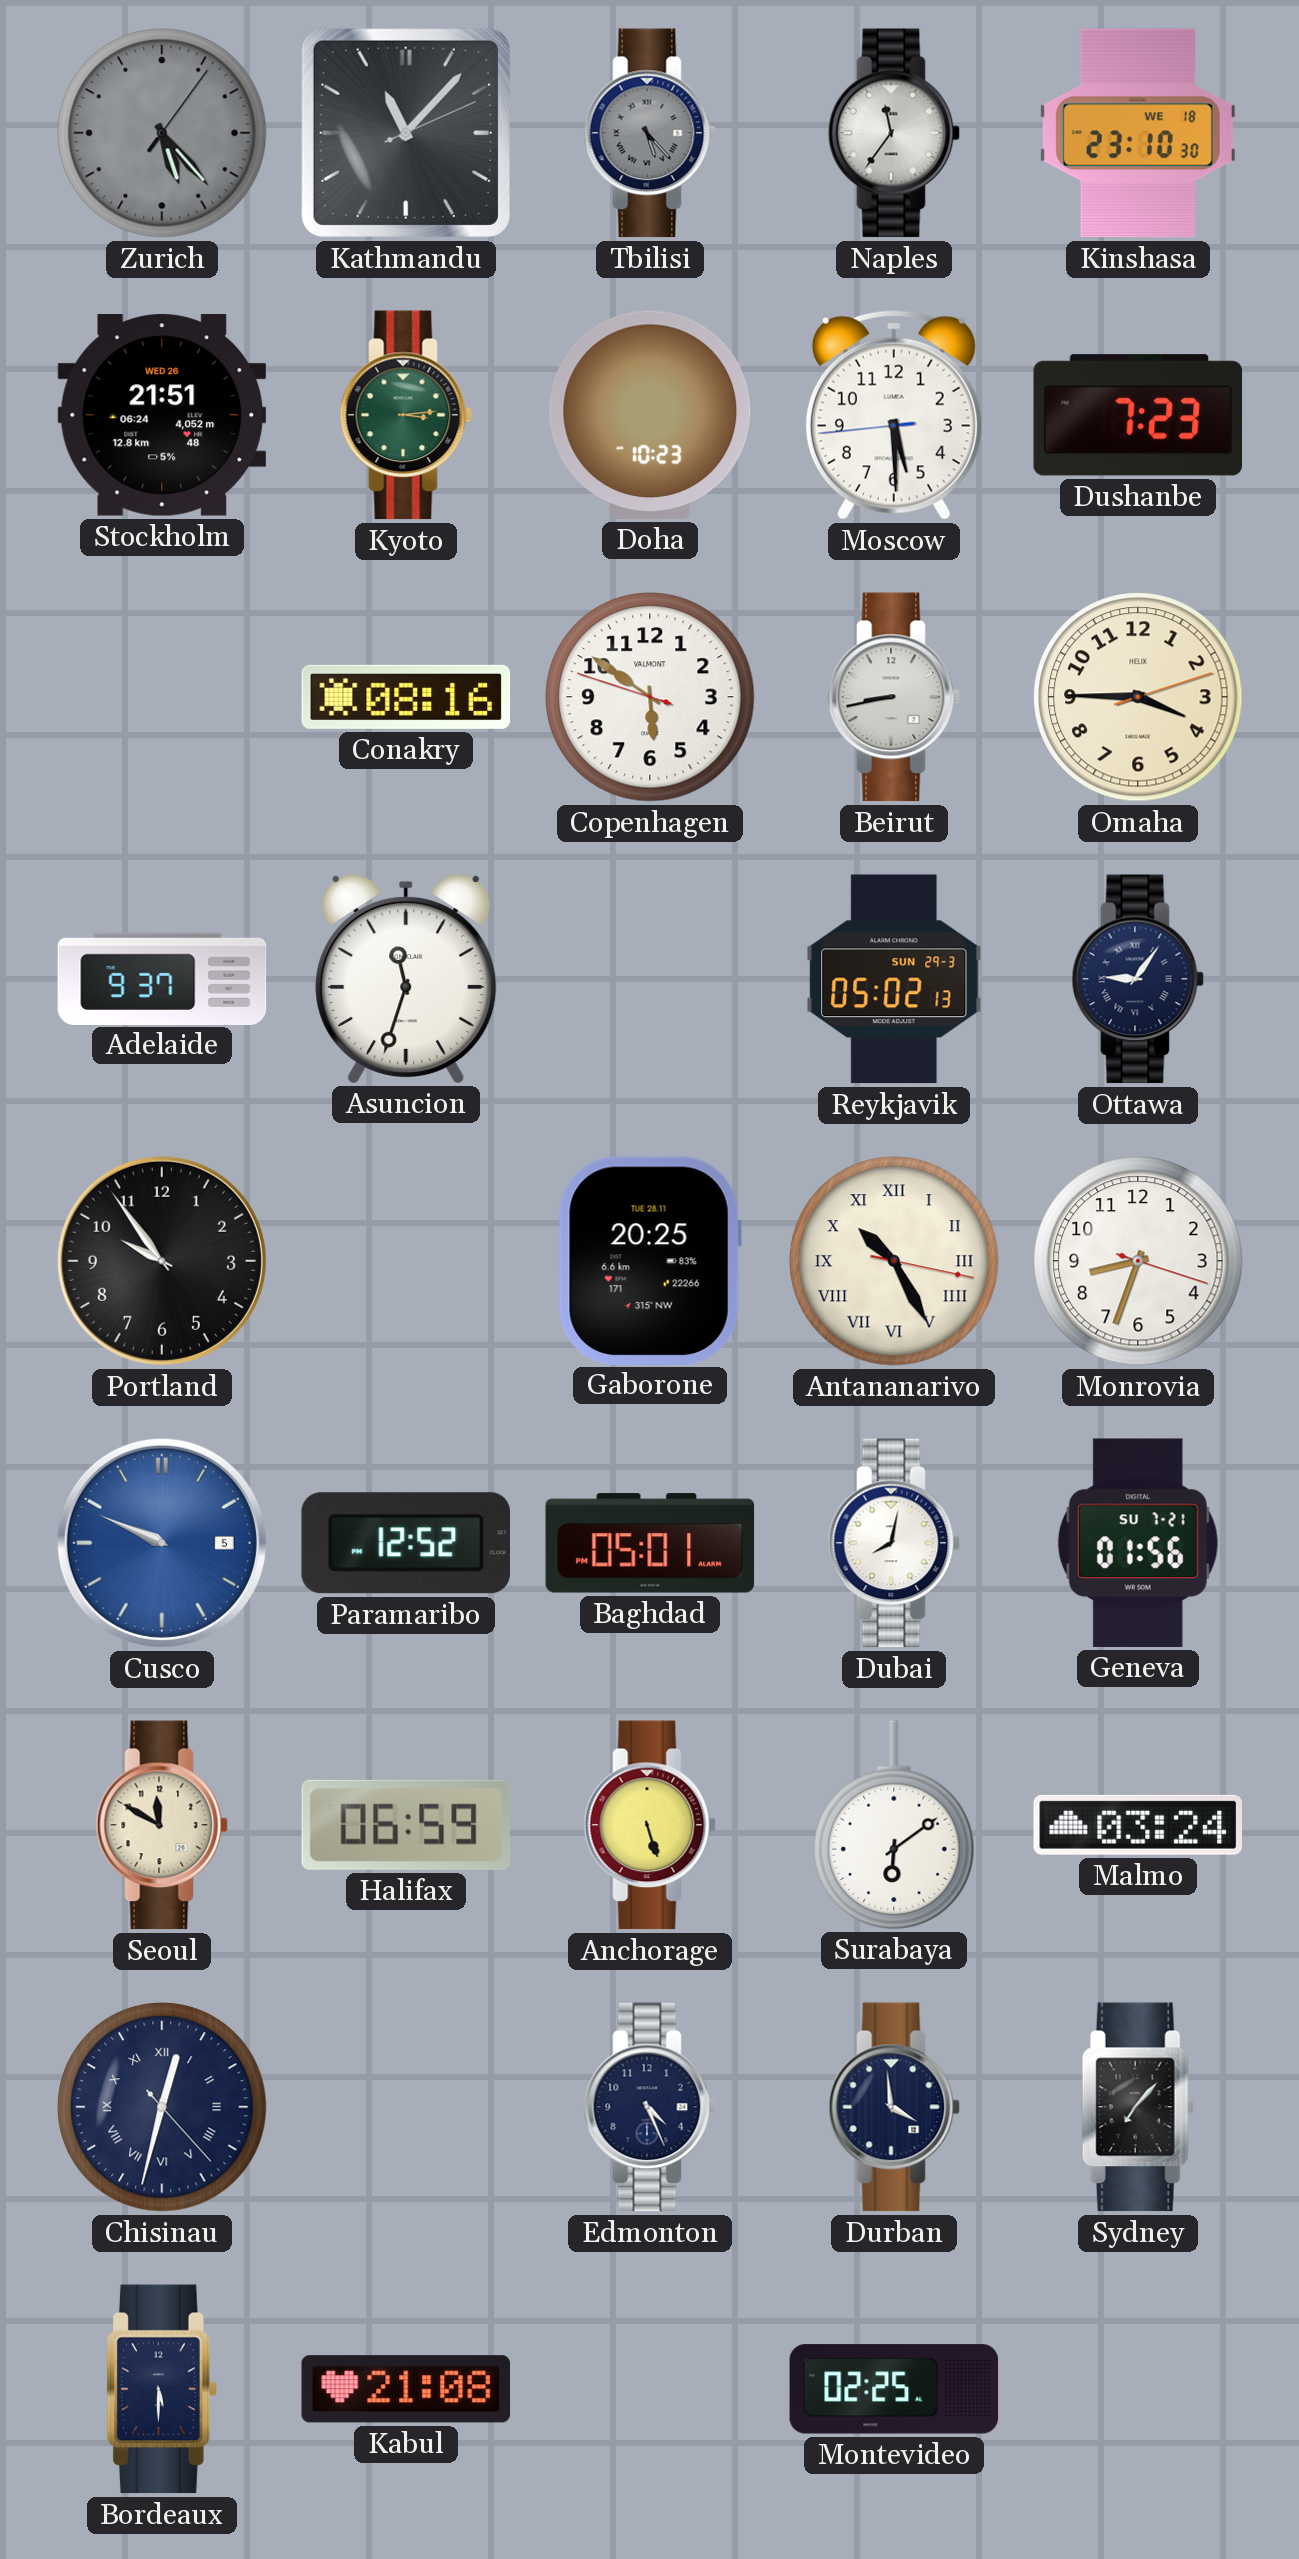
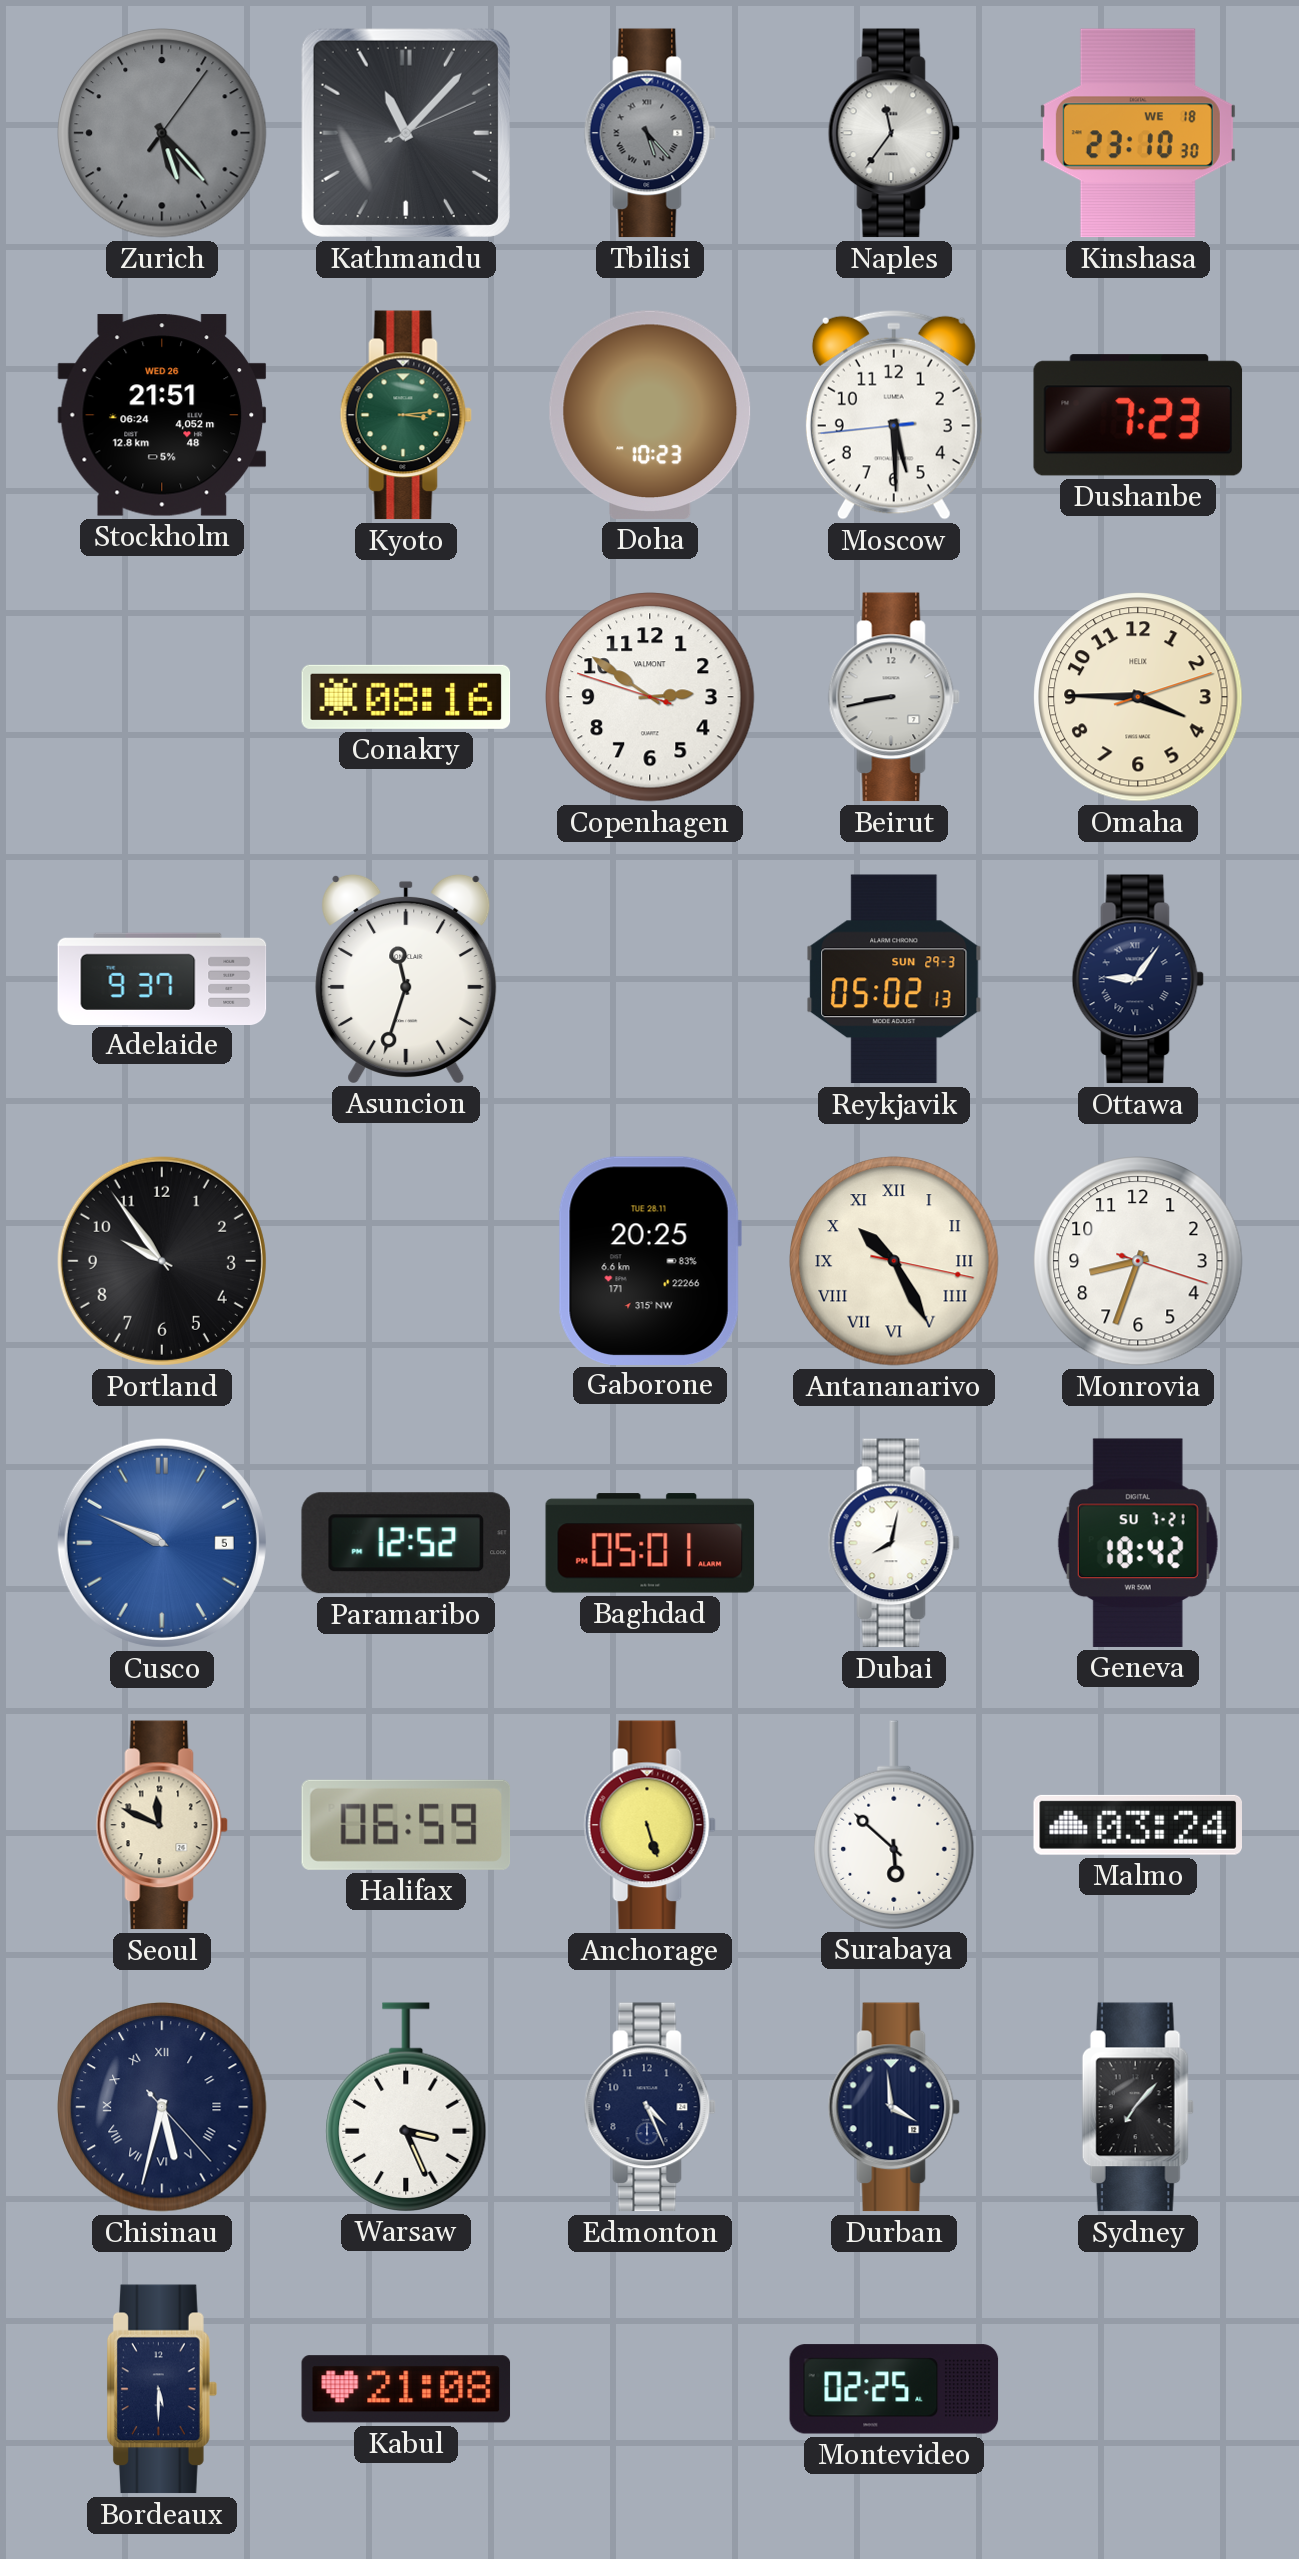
Copenhagen: 5:50 -> 2:50 (650, 697)
Geneva: 01:56 -> 18:42 (1138, 1543)
Seoul: 11:50 -> 11:49 (162, 1825)
Surabaya: 6:09 -> 5:52 (894, 1825)
Chisinau: 12:32 -> 5:32 (162, 2107)
Warsaw: none -> 3:26 (406, 2107)
